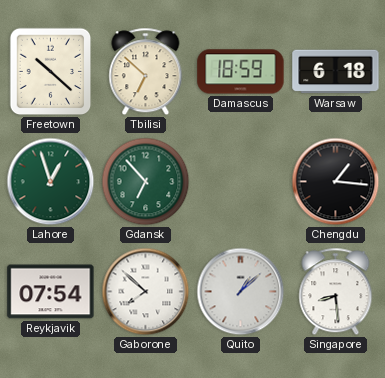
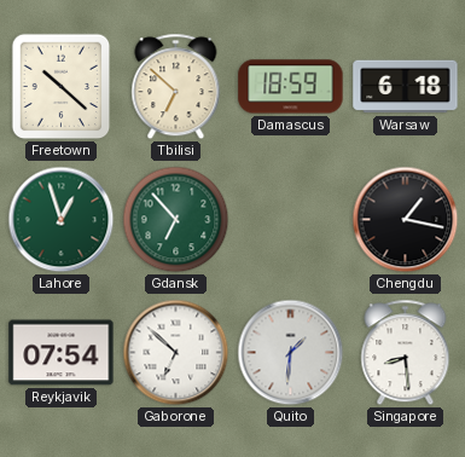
Chengdu: 1:16 -> 1:17 (406, 220)
Gaborone: 7:52 -> 6:52 (176, 353)
Quito: 1:08 -> 1:31 (291, 353)
